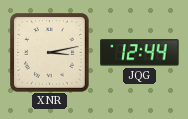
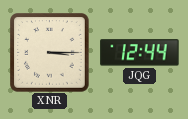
XNR: 3:13 -> 3:15 (50, 53)
